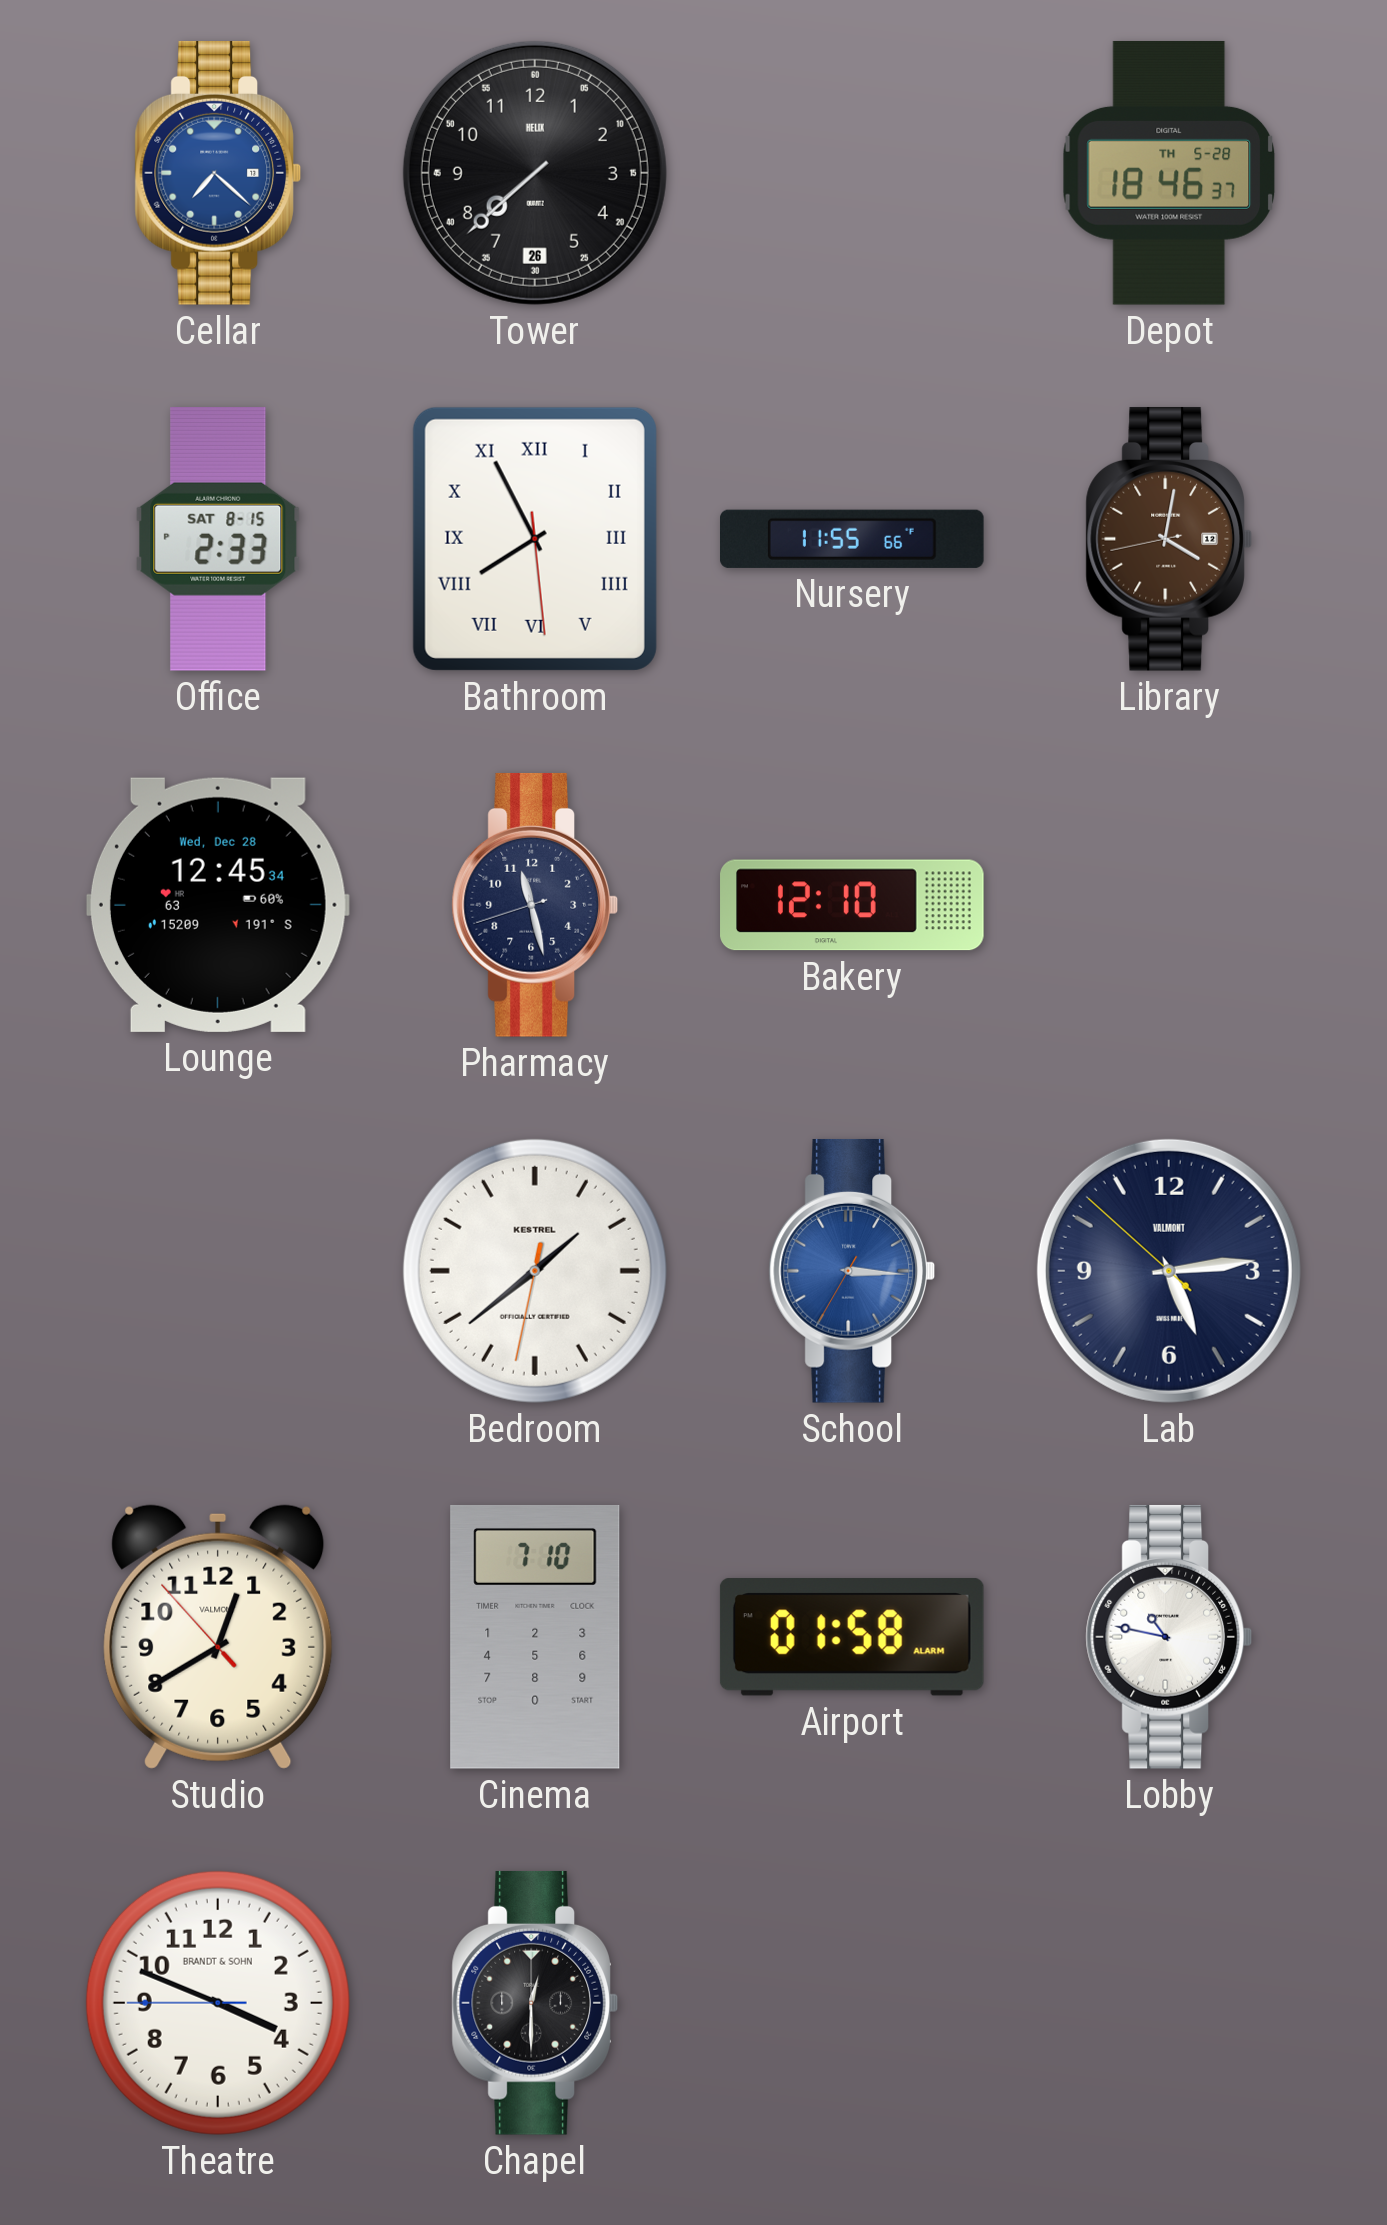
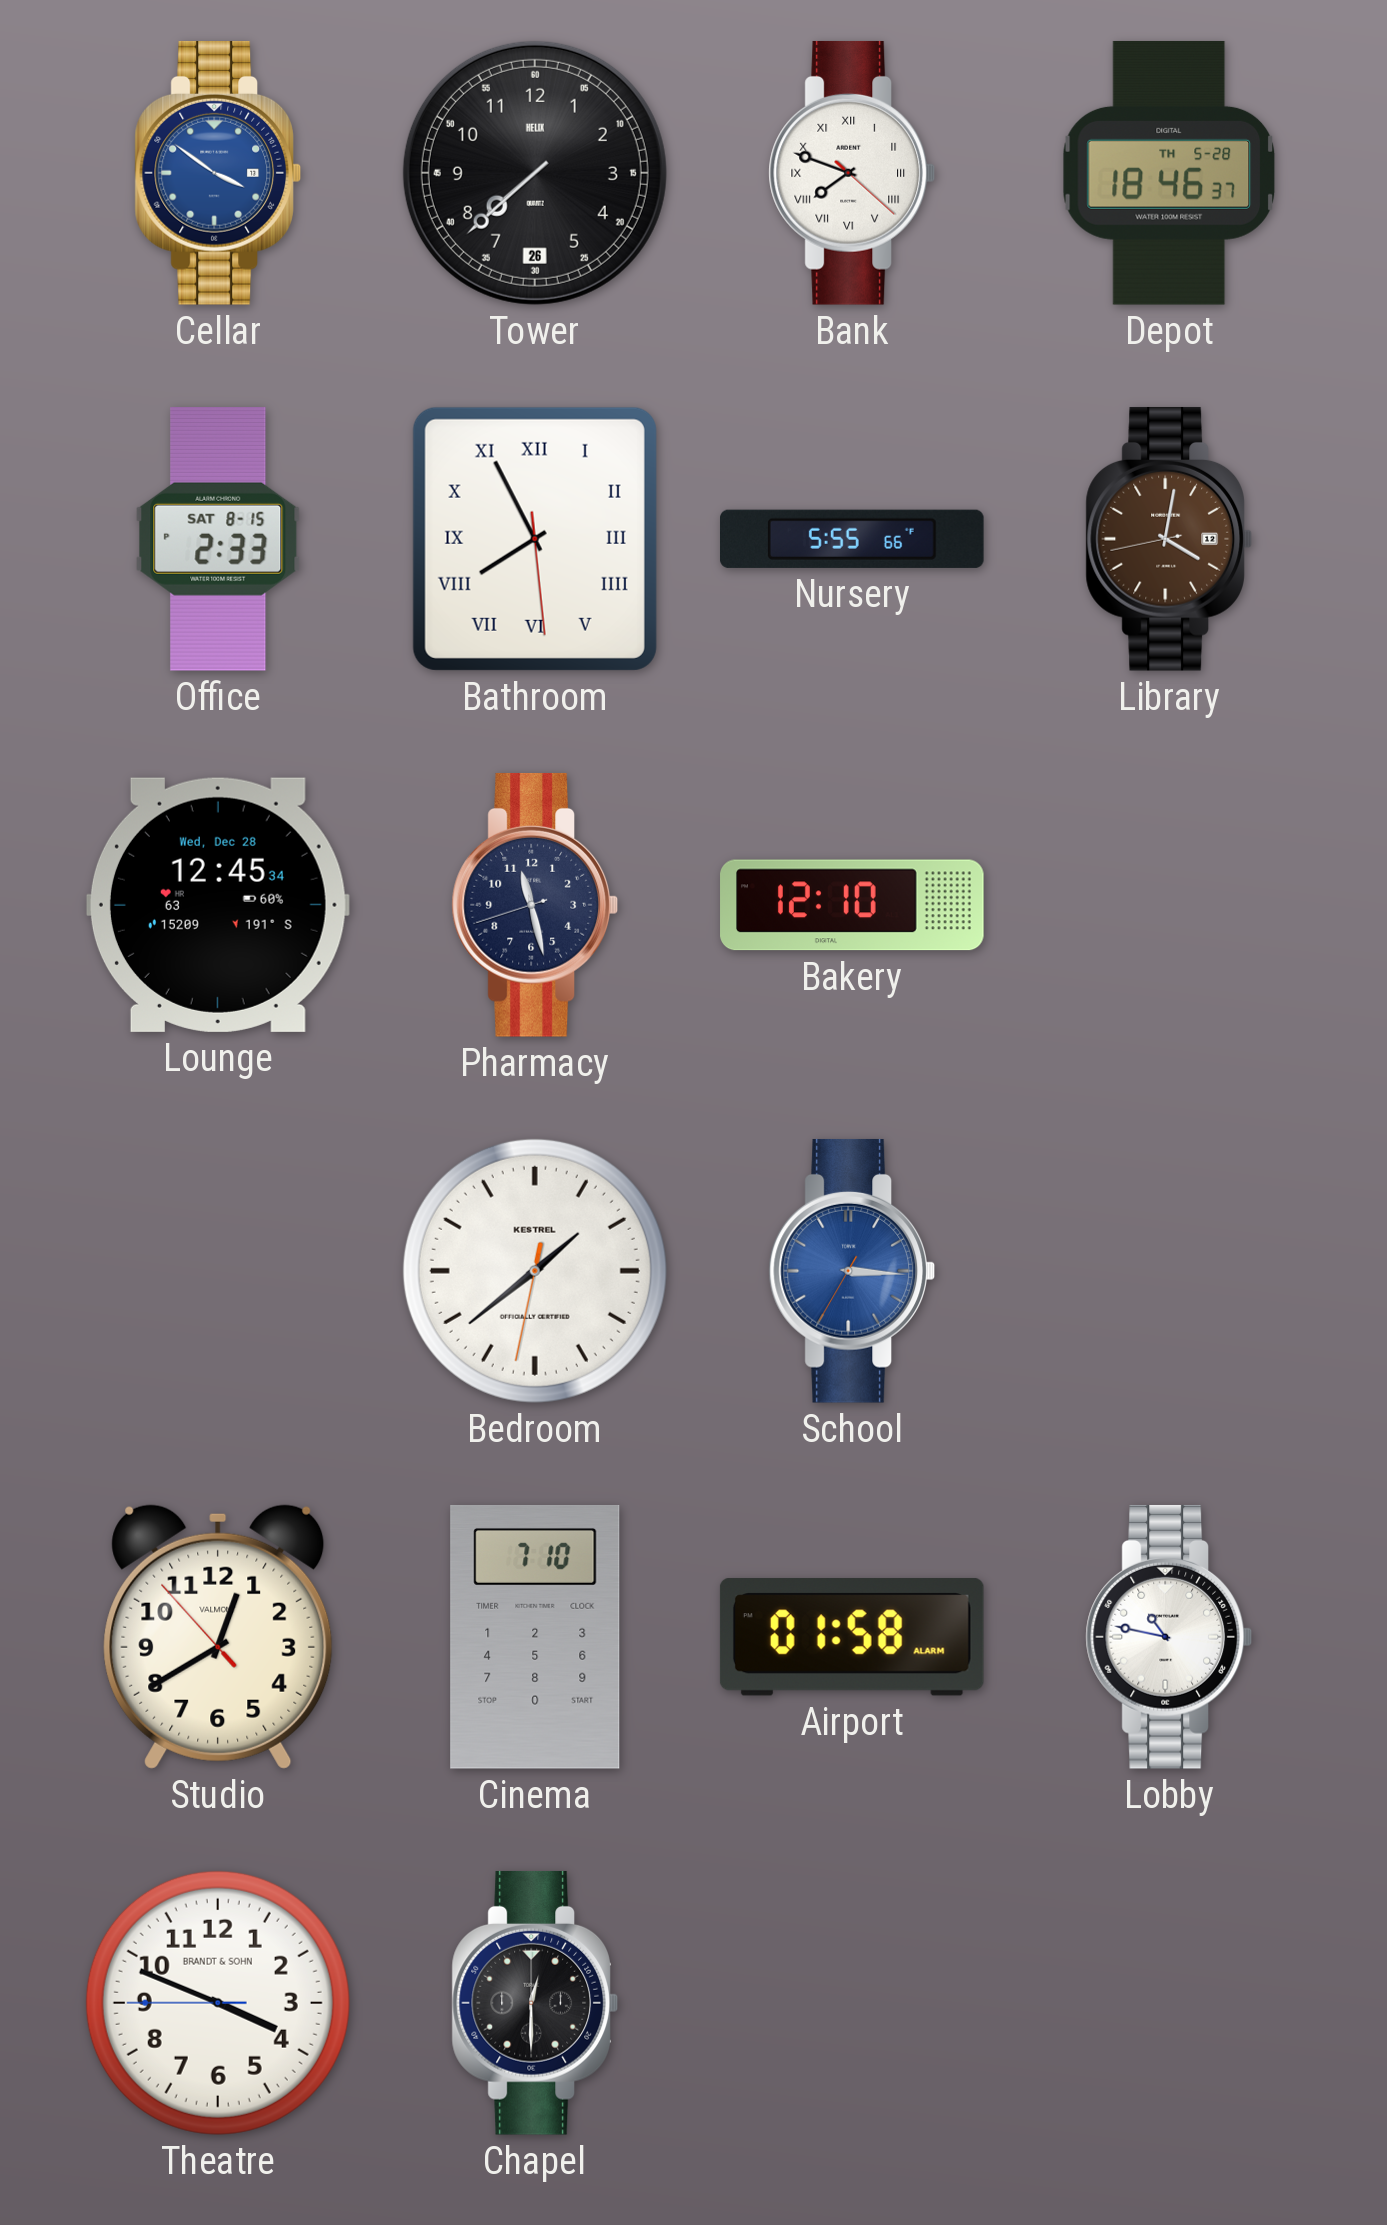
Cellar: 7:22 -> 3:51 (217, 173)
Bank: none -> 7:48 (851, 173)
Nursery: 11:55 -> 5:55 (853, 539)
Lab: 5:13 -> none (1169, 1271)
